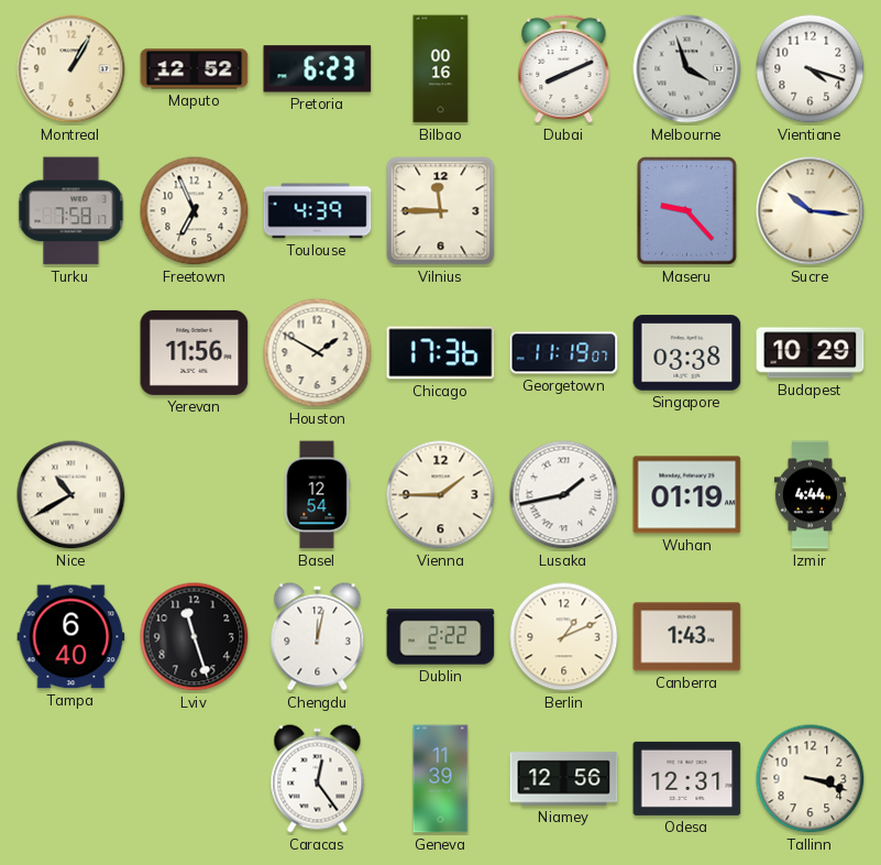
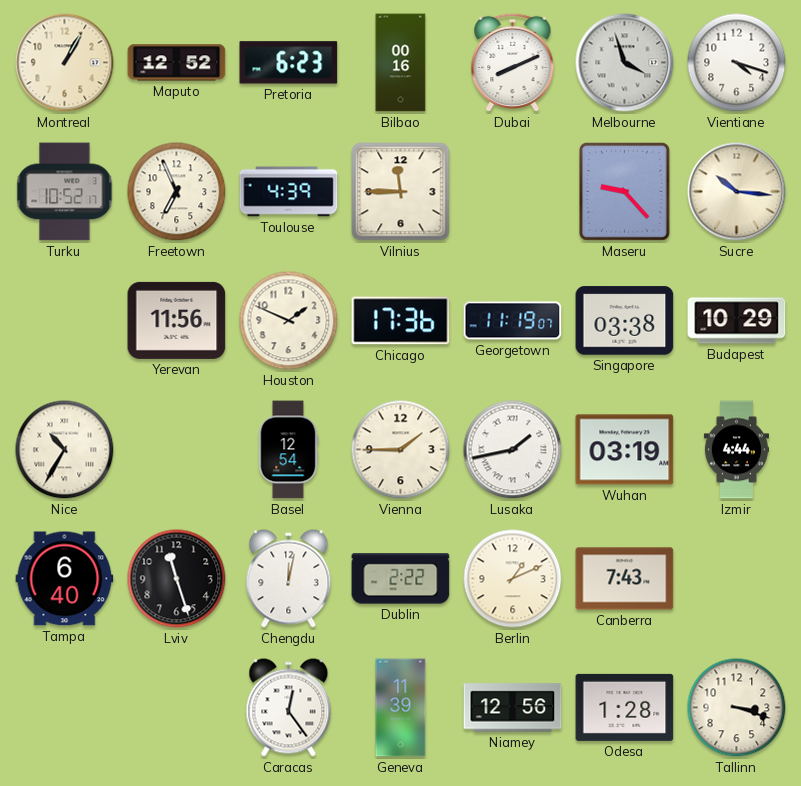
Turku: 7:58 -> 10:52 (65, 192)
Houston: 1:50 -> 1:49 (289, 321)
Nice: 10:40 -> 10:35 (65, 450)
Wuhan: 01:19 -> 03:19 (625, 450)
Canberra: 1:43 -> 7:43 (625, 579)
Odesa: 12:31 -> 1:28 (625, 707)
